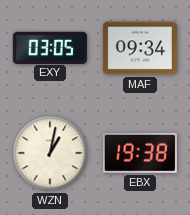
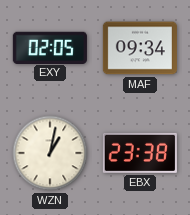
EXY: 03:05 -> 02:05 (50, 47)
EBX: 19:38 -> 23:38 (140, 153)
